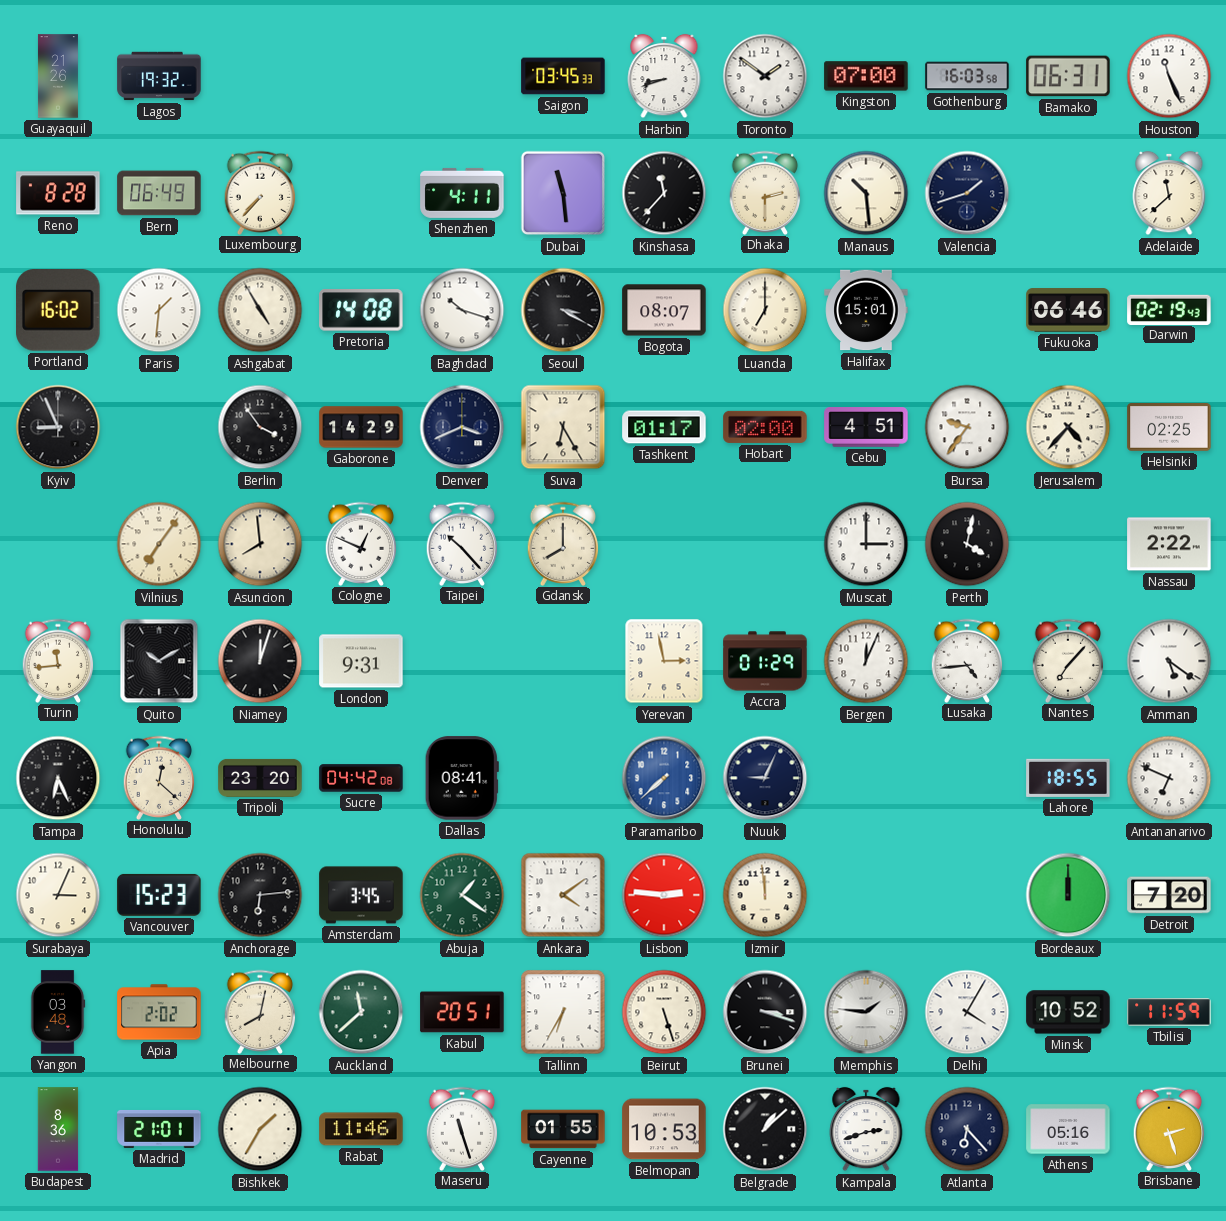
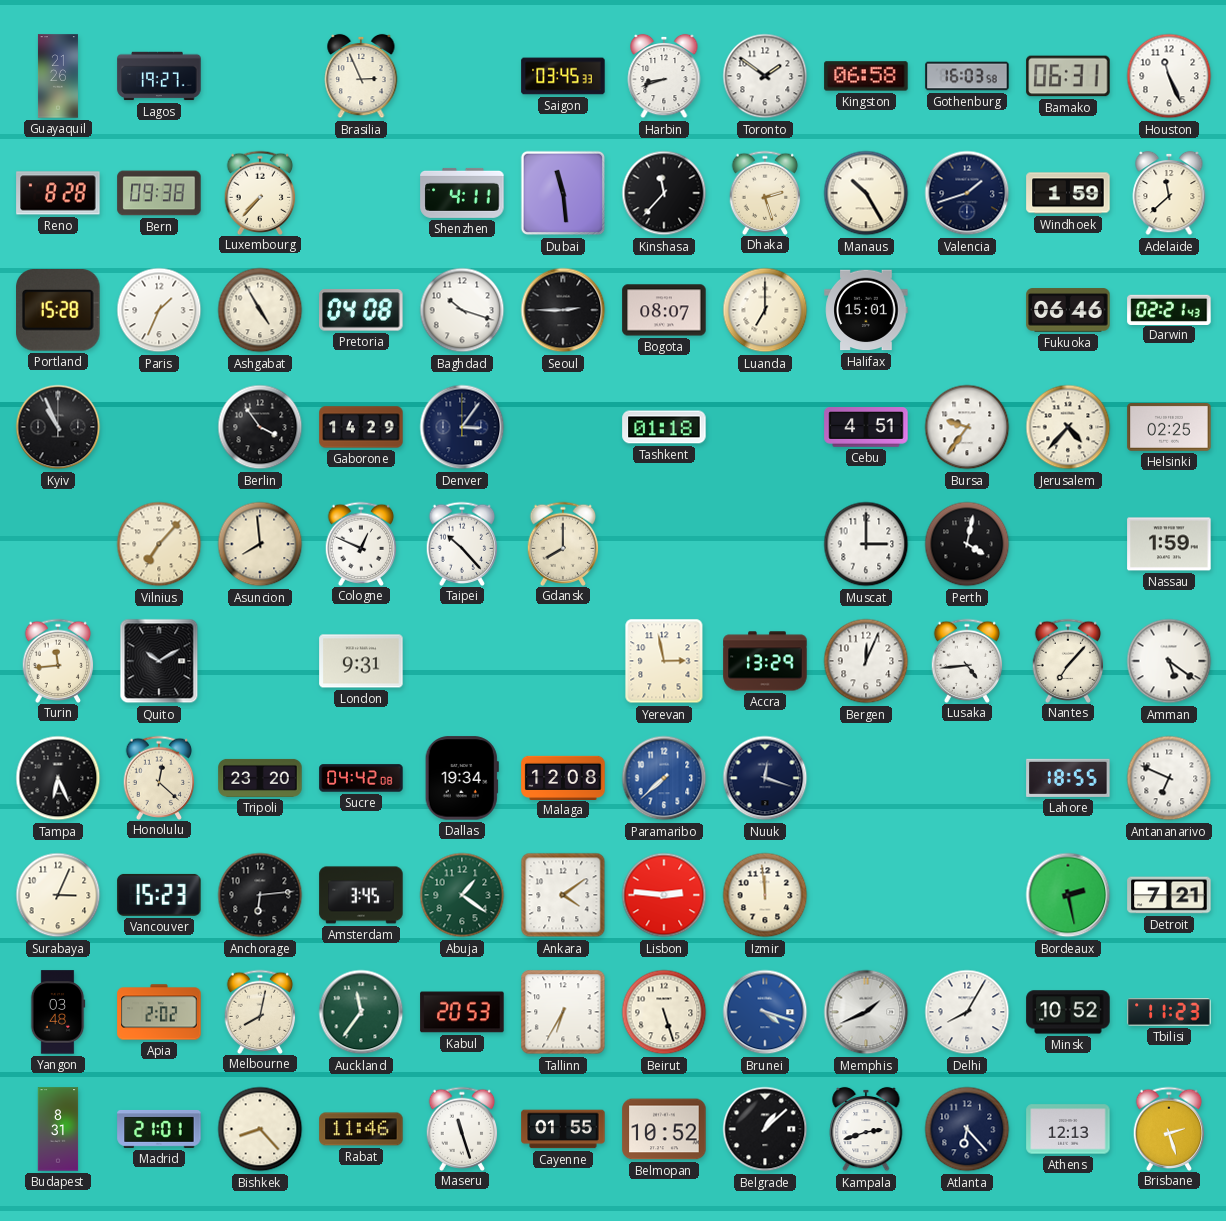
Lagos: 19:32 -> 19:27 (159, 76)
Brasilia: none -> 2:56 (361, 76)
Kingston: 07:00 -> 06:58 (866, 76)
Bern: 06:49 -> 09:38 (159, 193)
Dhaka: 2:30 -> 2:27 (765, 192)
Manaus: 10:29 -> 10:25 (866, 193)
Windhoek: none -> 1:59 (1068, 193)
Portland: 16:02 -> 15:28 (58, 311)
Paris: 1:31 -> 1:34 (159, 310)
Pretoria: 14:08 -> 04:08 (361, 310)
Seoul: 3:20 -> 2:45 (563, 310)
Darwin: 02:19 -> 02:21 (1169, 309)
Kyiv: 8:56 -> 10:56 (58, 427)
Denver: 3:41 -> 3:06 (462, 427)
Suva: 6:25 -> none (563, 427)
Tashkent: 01:17 -> 01:18 (664, 427)
Hobart: 02:00 -> none (765, 427)
Vilnius: 7:06 -> 7:07 (159, 544)
Nassau: 2:22 -> 1:59 (1169, 544)
Niamey: 12:03 -> none (260, 661)
Accra: 01:29 -> 13:29 (765, 661)
Dallas: 08:41 -> 19:34 (462, 778)
Malaga: none -> 12:08 (563, 777)
Nuuk: 9:04 -> 12:18 (765, 778)
Bordeaux: 12:00 -> 2:28 (1068, 895)
Detroit: 7:20 -> 7:21 (1169, 895)
Auckland: 11:38 -> 11:36 (361, 1012)
Kabul: 20:51 -> 20:53 (462, 1012)
Brunei: 3:18 -> 4:18 (765, 1012)
Brunei dial: black -> blue (765, 1012)
Memphis: 1:46 -> 1:41 (866, 1012)
Delhi: 4:05 -> 8:05 (967, 1012)
Tbilisi: 11:59 -> 11:23 (1169, 1012)
Budapest: 8:36 -> 8:31 (58, 1129)
Bishkek: 1:35 -> 8:23 (260, 1129)
Belmopan: 10:53 -> 10:52 (664, 1129)
Athens: 05:16 -> 12:13 (1068, 1129)
